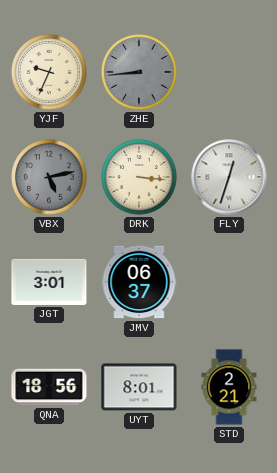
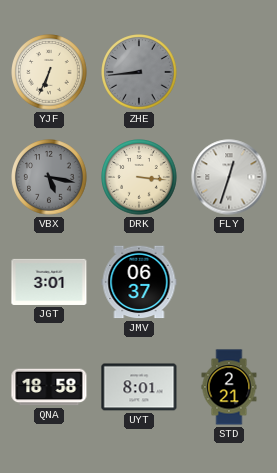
YJF: 9:34 -> 6:34 (49, 72)
VBX: 5:13 -> 5:17 (49, 177)
QNA: 18:56 -> 18:58 (49, 387)
